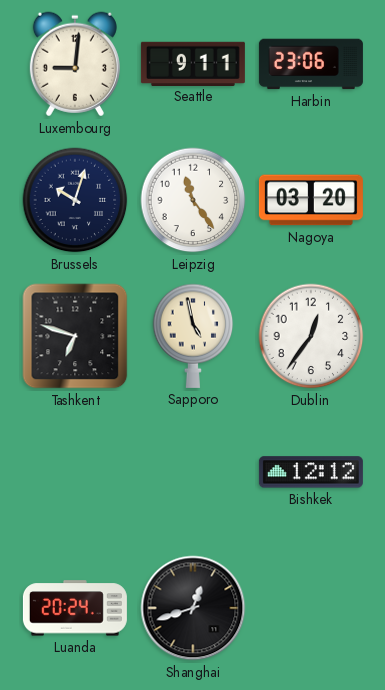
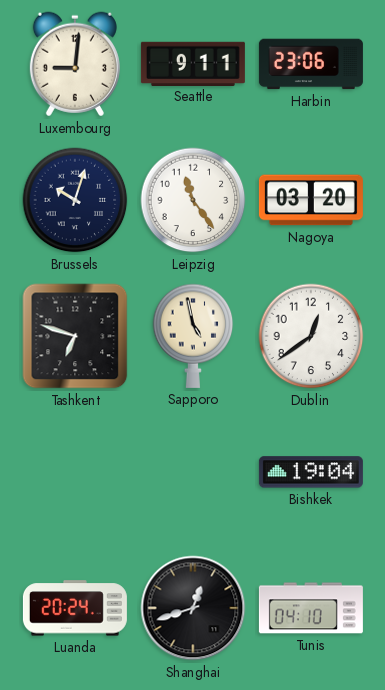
Dublin: 12:36 -> 12:39 (311, 336)
Bishkek: 12:12 -> 19:04 (311, 472)
Tunis: none -> 04:10 (311, 608)
